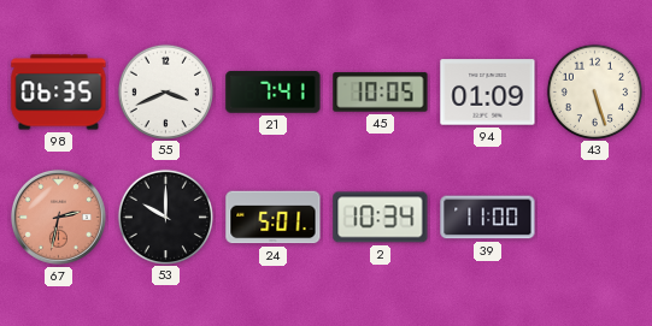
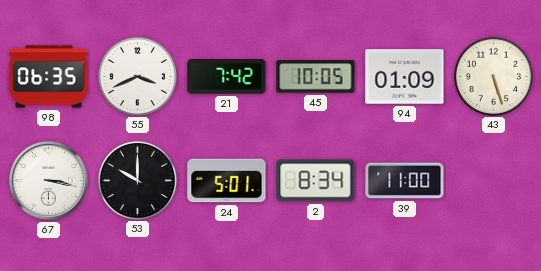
21: 7:41 -> 7:42 (227, 77)
67: 2:32 -> 3:17 (48, 180)
67 dial: salmon -> white (48, 180)
2: 10:34 -> 8:34 (316, 181)
